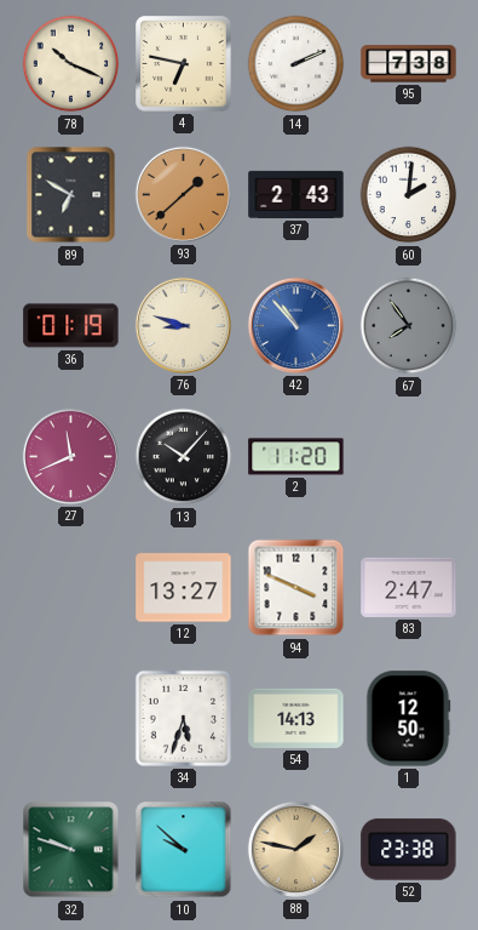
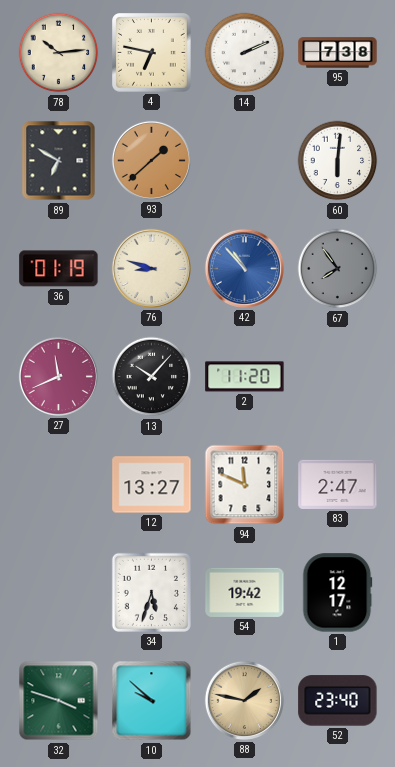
78: 10:19 -> 10:14 (59, 53)
37: 2:43 -> none (296, 194)
60: 2:01 -> 6:01 (338, 161)
94: 3:49 -> 11:49 (245, 485)
54: 14:13 -> 19:42 (245, 592)
1: 12:50 -> 12:17 (338, 593)
32: 9:48 -> 3:48 (59, 701)
52: 23:38 -> 23:40 (338, 701)
